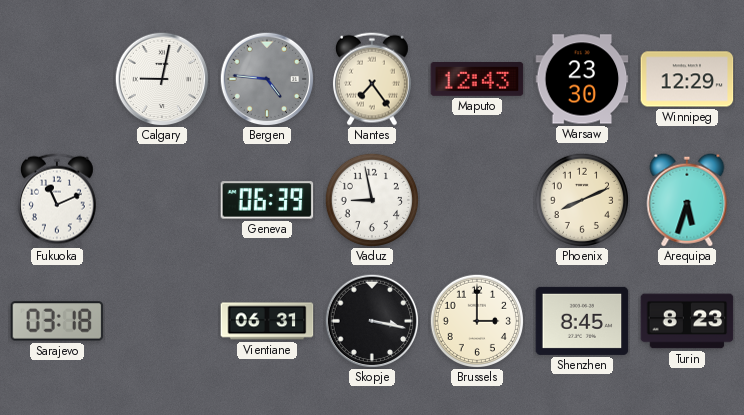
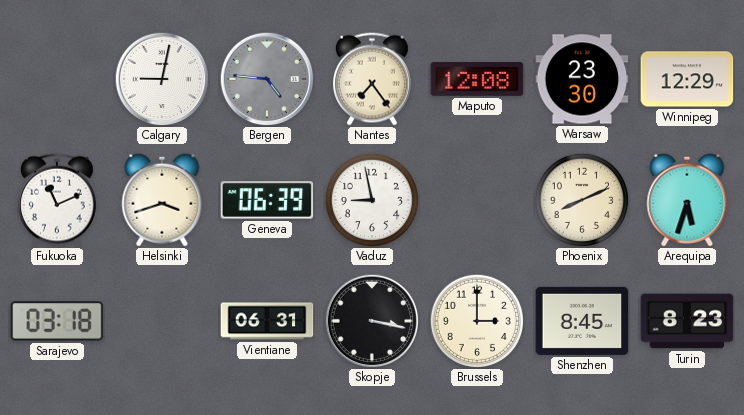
Maputo: 12:43 -> 12:08 (477, 80)
Helsinki: none -> 3:42 (162, 200)
